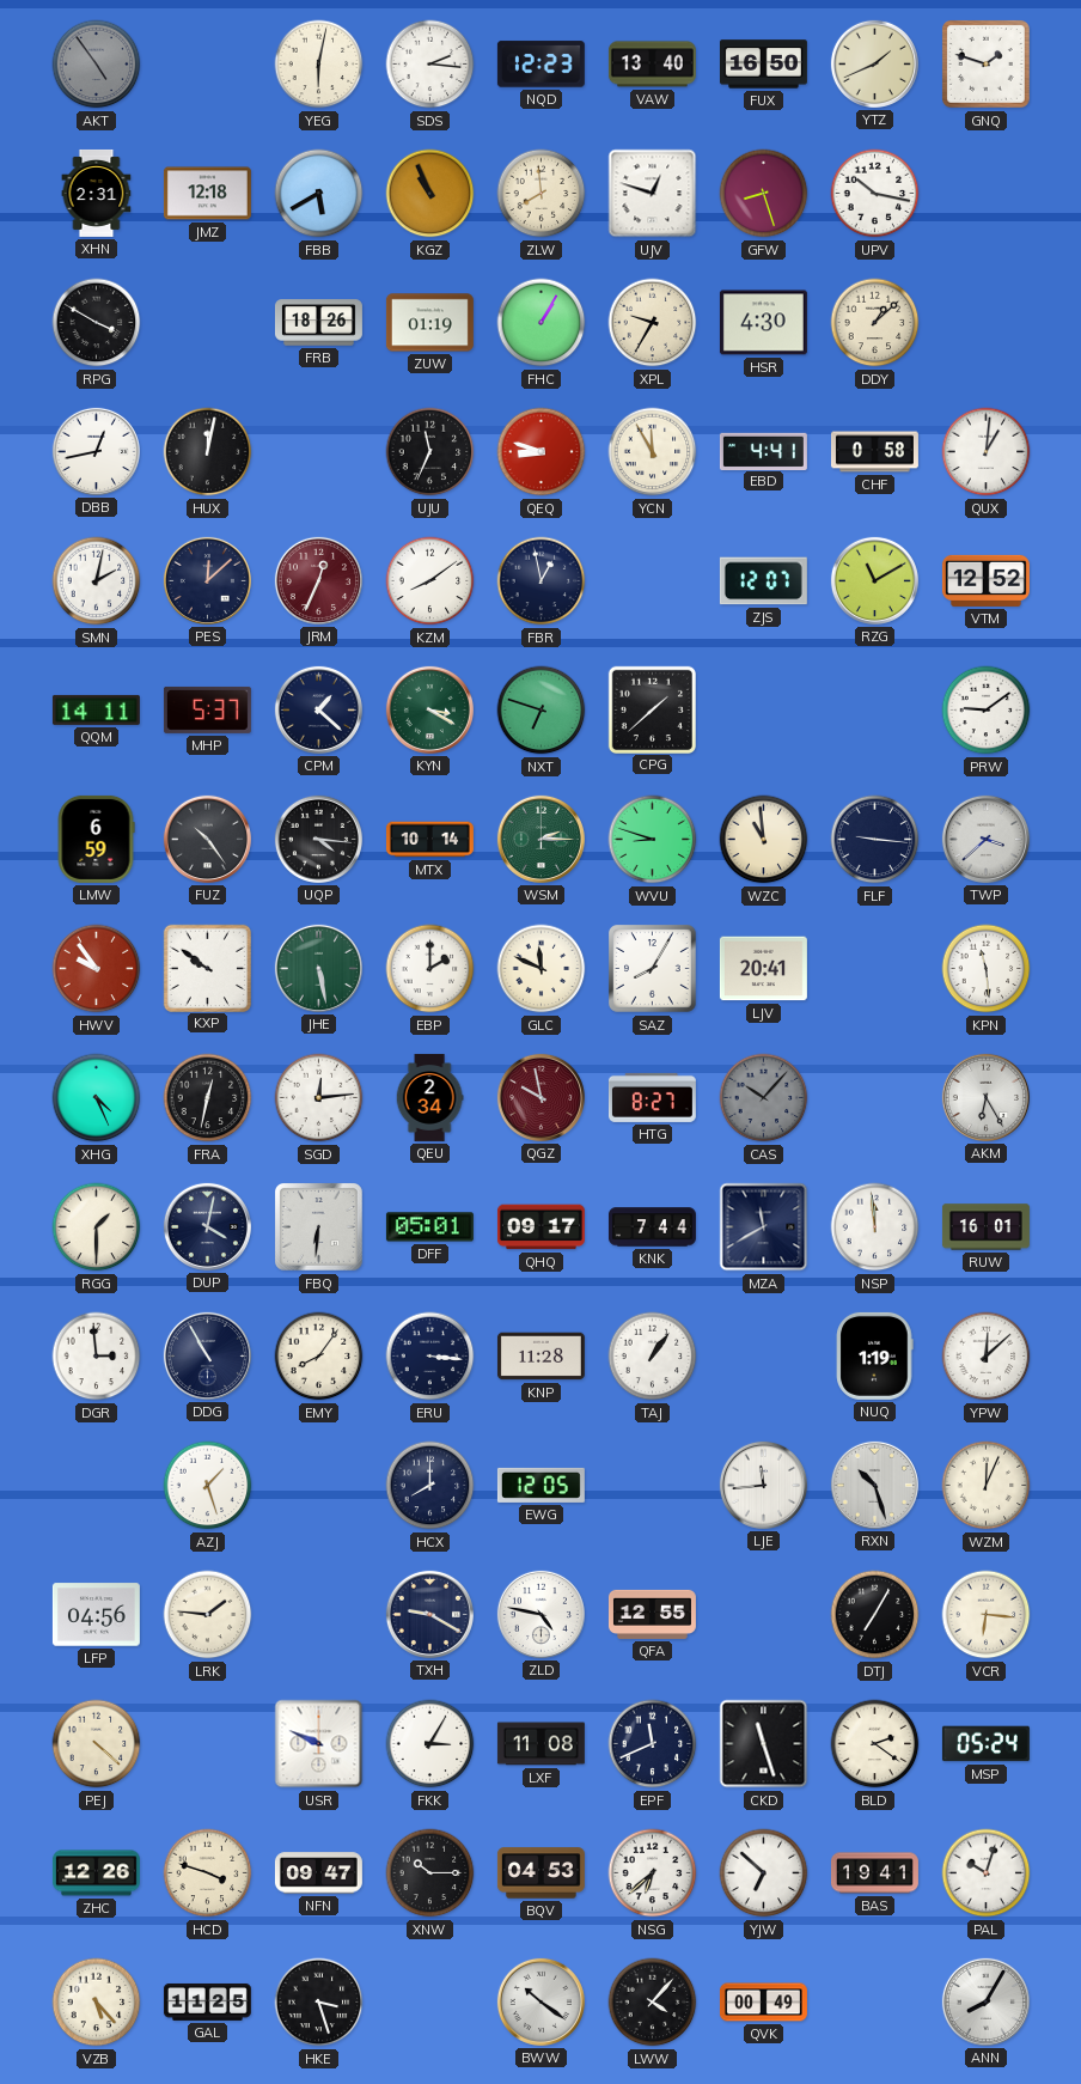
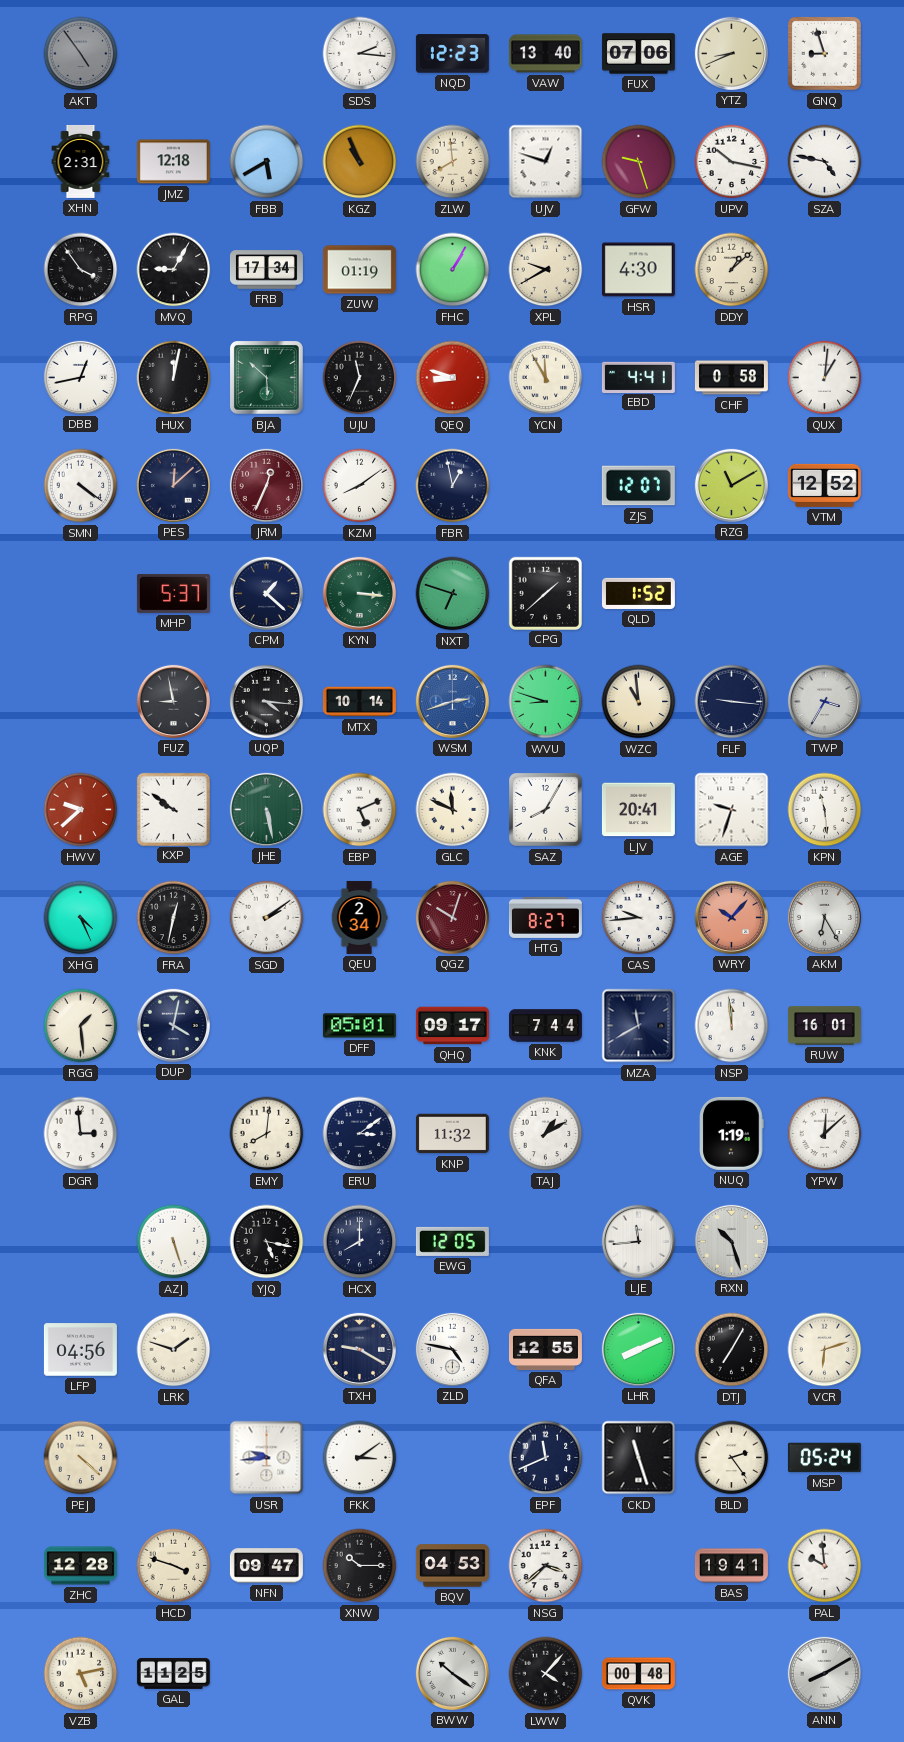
YEG: 6:02 -> none (319, 65)
FUX: 16:50 -> 07:06 (638, 54)
YTZ: 1:41 -> 8:41 (731, 53)
GNQ: 1:48 -> 8:57 (825, 54)
GFW: 8:27 -> 9:27 (639, 162)
SZA: none -> 4:47 (825, 162)
RPG: 3:50 -> 3:54 (81, 270)
MVQ: none -> 9:05 (174, 270)
FRB: 18:26 -> 17:34 (266, 270)
XPL: 9:35 -> 9:40 (546, 270)
BJA: none -> 5:52 (267, 378)
SMN: 2:02 -> 4:21 (81, 486)
QQM: 14:11 -> none (96, 709)
KYN: 3:20 -> 3:16 (359, 593)
QLD: none -> 1:52 (638, 593)
PRW: 9:09 -> none (987, 711)
LMW: 6:59 -> none (96, 839)
FUZ: 10:24 -> 8:58 (173, 701)
WSM: 2:15 -> 2:42 (452, 701)
WSM dial: green -> blue (452, 701)
TWP: 3:38 -> 3:35 (824, 701)
HWV: 9:54 -> 9:38 (81, 810)
EBP: 2:00 -> 5:11 (360, 810)
AGE: none -> 9:33 (732, 810)
SGD: 12:14 -> 2:09 (267, 918)
QGZ: 9:58 -> 10:03 (452, 917)
CAS: 10:07 -> 9:44 (639, 918)
CAS dial: grey -> white (639, 918)
WRY: none -> 10:07 (731, 917)
RGG: 1:30 -> 1:29 (81, 1026)
FBQ: 6:31 -> none (319, 1227)
DDG: 10:55 -> none (207, 1355)
EMY: 8:06 -> 8:01 (267, 1134)
ERU: 3:16 -> 3:09 (360, 1134)
KNP: 11:28 -> 11:32 (452, 1134)
TAJ: 1:06 -> 1:10 (546, 1134)
AZJ: 1:27 -> 5:27 (174, 1242)
YJQ: none -> 5:17 (267, 1242)
WZM: 12:04 -> none (987, 1486)
LRK: 1:46 -> 1:48 (174, 1350)
LHR: none -> 8:11 (638, 1349)
VCR: 6:16 -> 6:12 (825, 1350)
USR: 9:49 -> 9:44 (267, 1458)
FKK: 3:05 -> 3:09 (360, 1458)
LXF: 11:08 -> none (540, 1744)
BLD: 2:21 -> 2:24 (732, 1458)
ZHC: 12:26 -> 12:28 (80, 1566)
NSG: 6:38 -> 3:38 (546, 1566)
YJW: 6:52 -> none (764, 1873)
PAL: 10:03 -> 9:59 (825, 1566)
VZB: 5:23 -> 5:13 (81, 1674)
HKE: 3:27 -> none (319, 2003)
QVK: 00:49 -> 00:48 (638, 1674)
ANN: 8:05 -> 8:10 (824, 1673)
